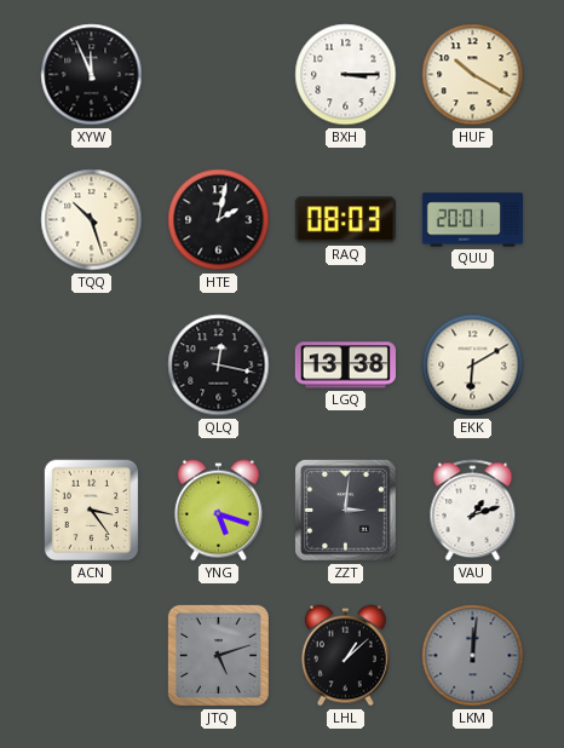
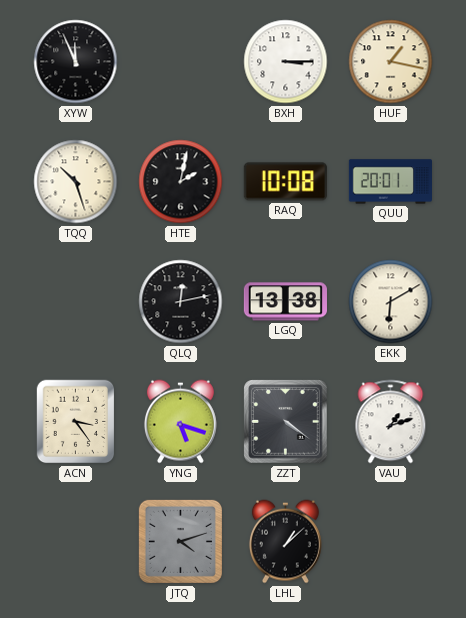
HUF: 10:20 -> 1:17 (391, 62)
RAQ: 08:03 -> 10:08 (285, 182)
QLQ: 12:17 -> 12:13 (181, 302)
ZZT: 3:01 -> 4:21 (286, 422)
JTQ: 5:12 -> 4:12 (180, 541)
LKM: 12:01 -> none (473, 656)
